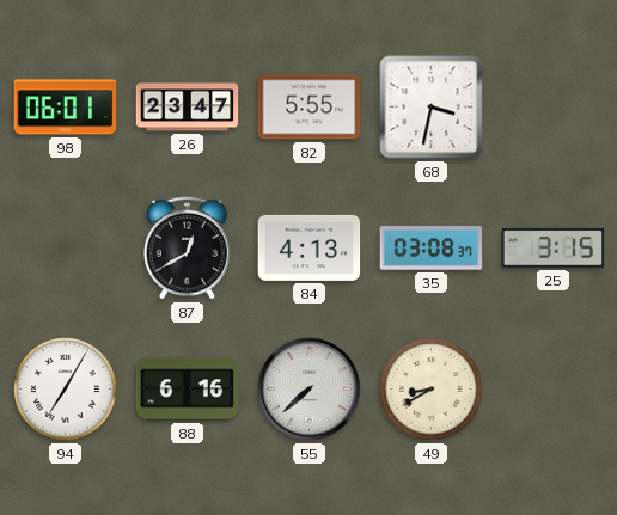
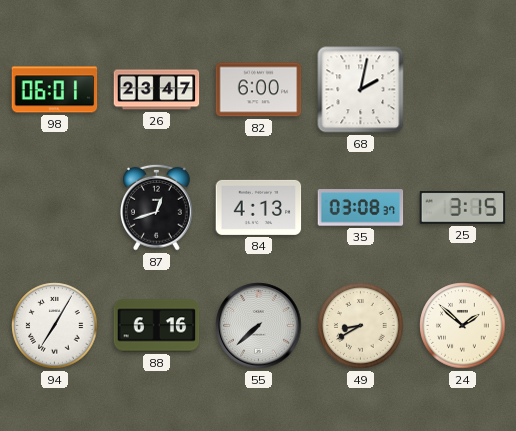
82: 5:55 -> 6:00 (259, 90)
68: 3:32 -> 2:02 (361, 90)
87: 12:40 -> 12:42 (157, 207)
24: none -> 1:52 (463, 326)
